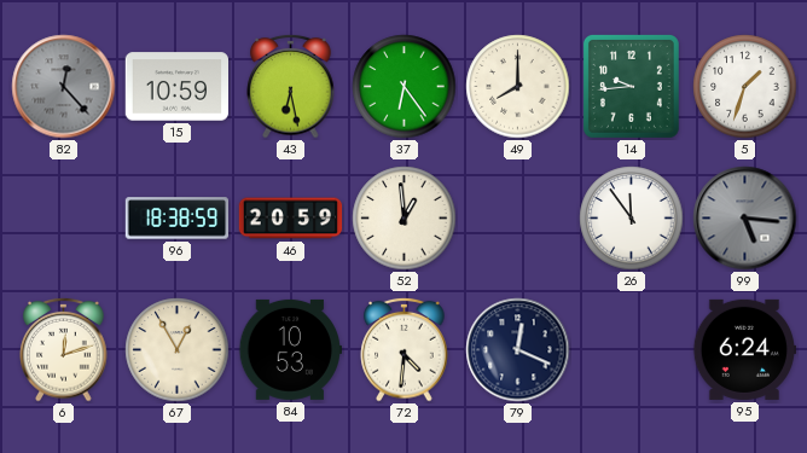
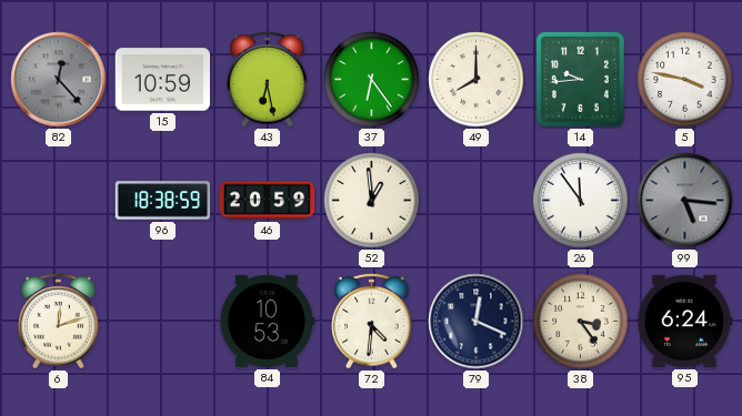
5: 1:33 -> 3:47 (685, 80)
67: 12:55 -> none (178, 350)
38: none -> 3:24 (581, 322)
